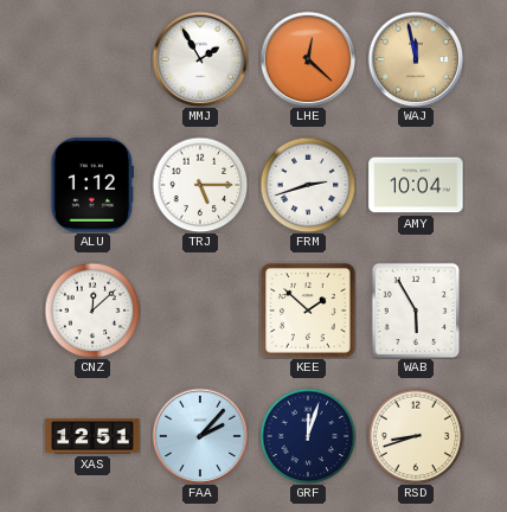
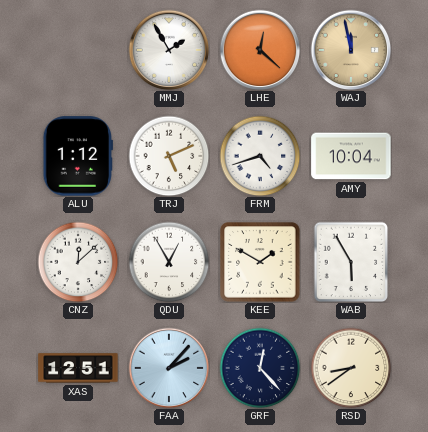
TRJ: 5:15 -> 5:11 (169, 156)
FRM: 2:42 -> 4:42 (260, 156)
QDU: none -> 12:55 (169, 262)
KEE: 1:52 -> 1:50 (260, 262)
GRF: 12:03 -> 12:23 (260, 368)
RSD: 8:42 -> 8:39 (351, 368)
